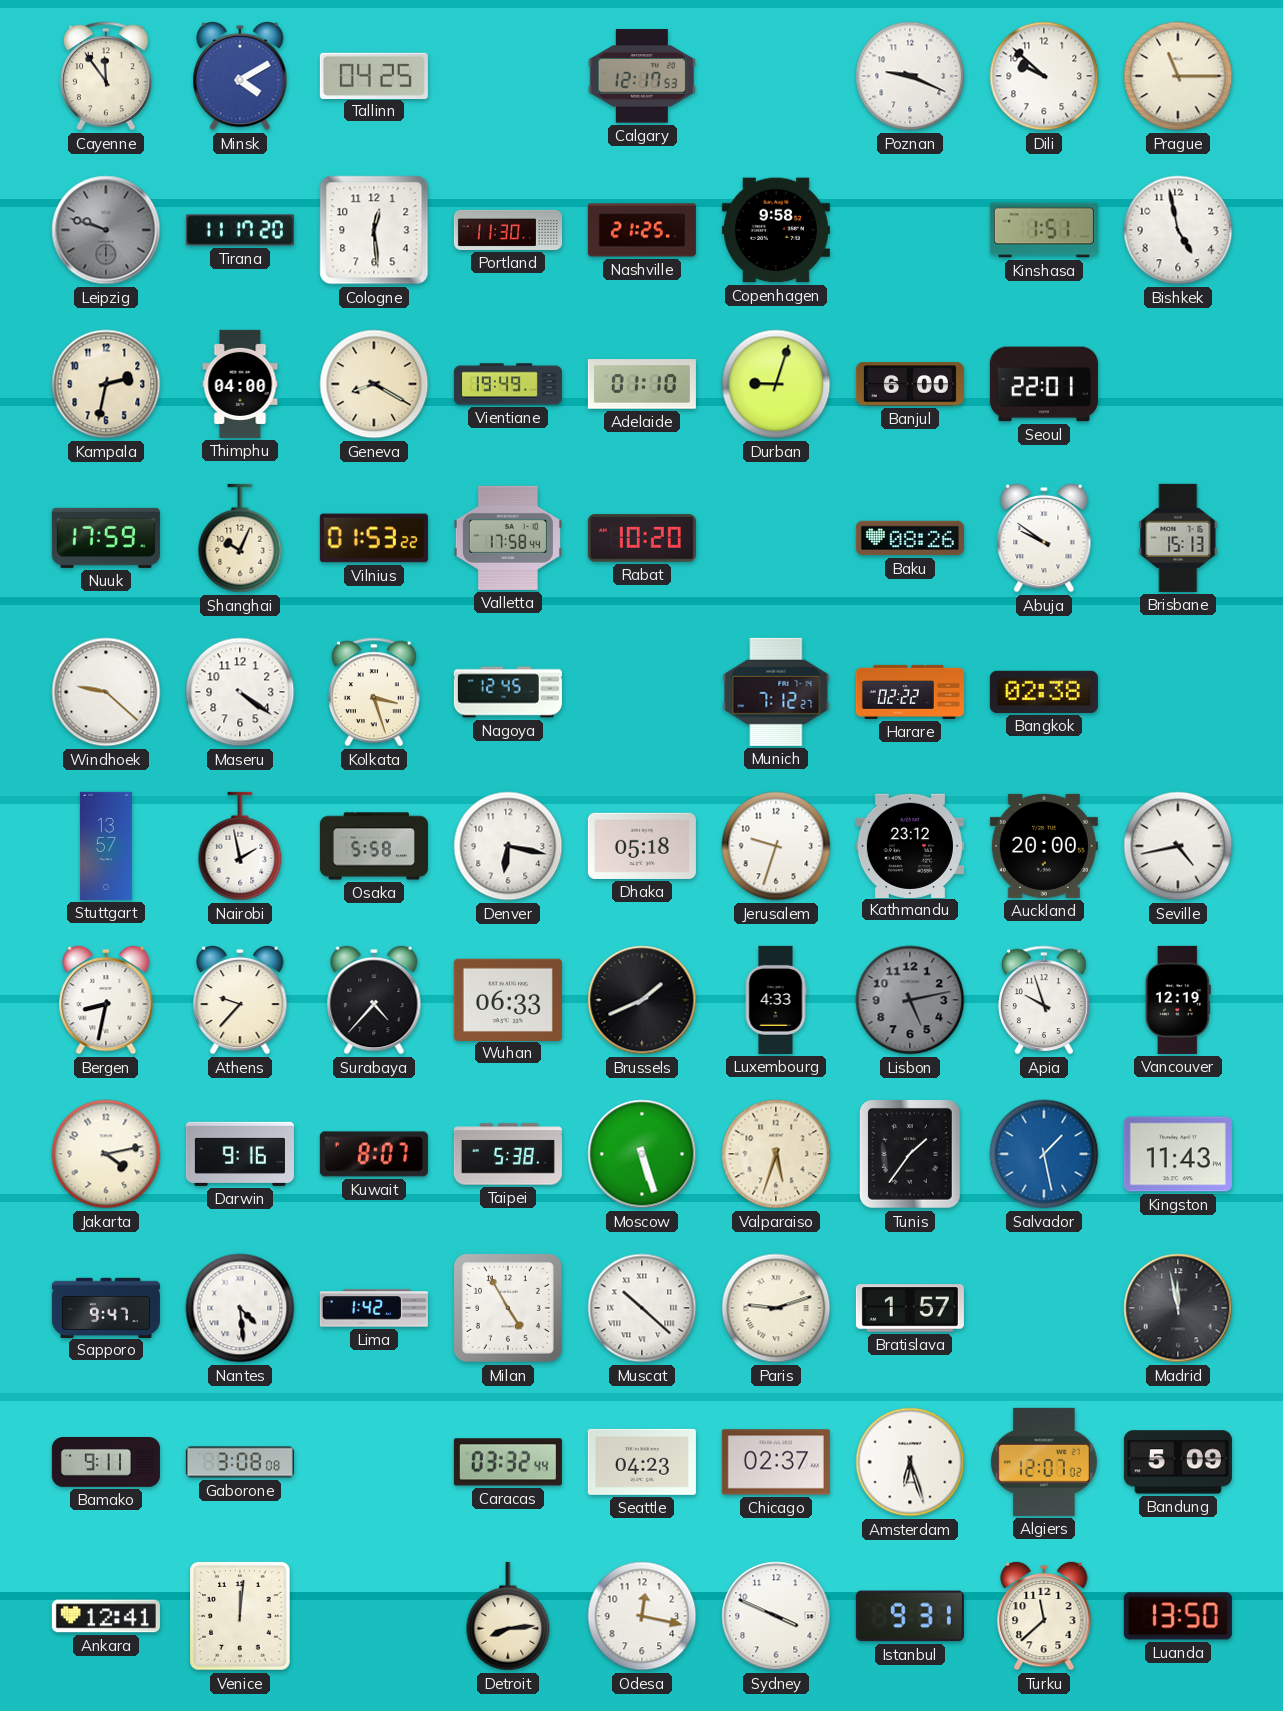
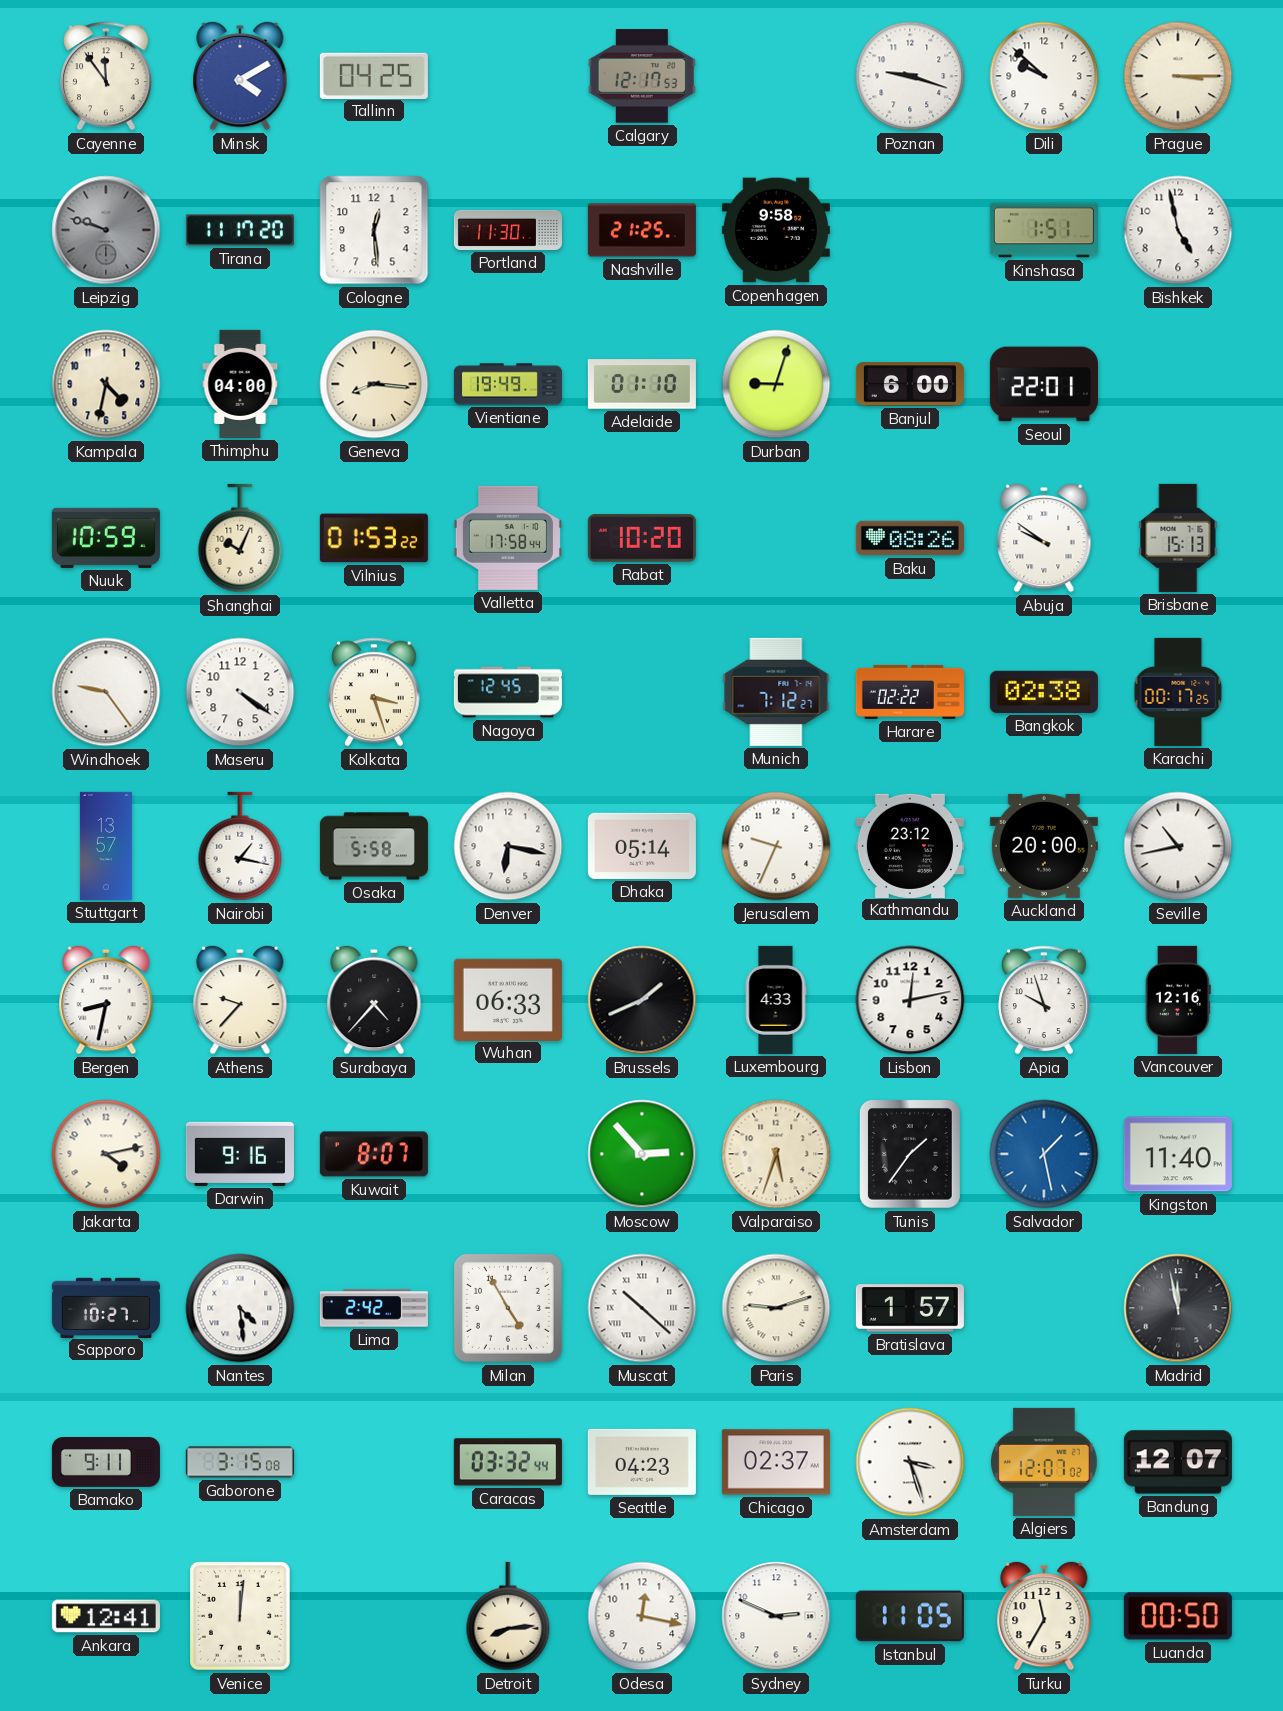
Poznan: 9:19 -> 9:18 (910, 76)
Prague: 11:15 -> 3:15 (1178, 76)
Kampala: 2:32 -> 4:32 (106, 384)
Geneva: 8:20 -> 8:16 (374, 384)
Nuuk: 17:59 -> 10:59 (106, 538)
Windhoek: 9:22 -> 9:24 (106, 692)
Karachi: none -> 00:17 (1178, 692)
Nairobi: 1:58 -> 1:17 (240, 846)
Dhaka: 05:18 -> 05:14 (642, 846)
Jerusalem: 9:33 -> 9:34 (776, 846)
Seville: 4:43 -> 10:43 (1178, 846)
Lisbon: 5:13 -> 12:13 (910, 1000)
Lisbon dial: grey -> white (910, 1000)
Vancouver: 12:19 -> 12:16 (1178, 1000)
Taipei: 5:38 -> none (508, 1154)
Moscow: 5:27 -> 2:53 (642, 1154)
Kingston: 11:43 -> 11:40 (1178, 1154)
Sapporo: 9:47 -> 10:27 (106, 1307)
Lima: 1:42 -> 2:42 (374, 1308)
Gaborone: 3:08 -> 3:15 (240, 1462)
Amsterdam: 6:27 -> 3:27 (910, 1462)
Bandung: 5:09 -> 12:07 (1178, 1462)
Sydney: 3:49 -> 2:49 (776, 1616)
Istanbul: 9:31 -> 11:05 (910, 1616)
Turku: 11:38 -> 11:35 (1044, 1616)
Luanda: 13:50 -> 00:50 (1178, 1616)
